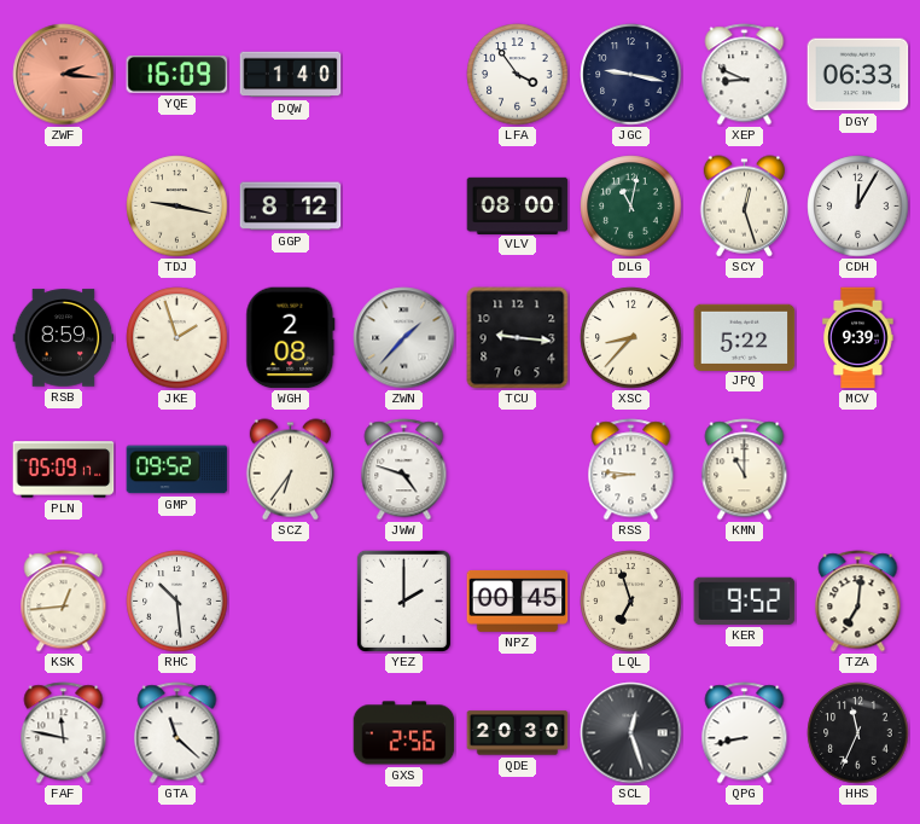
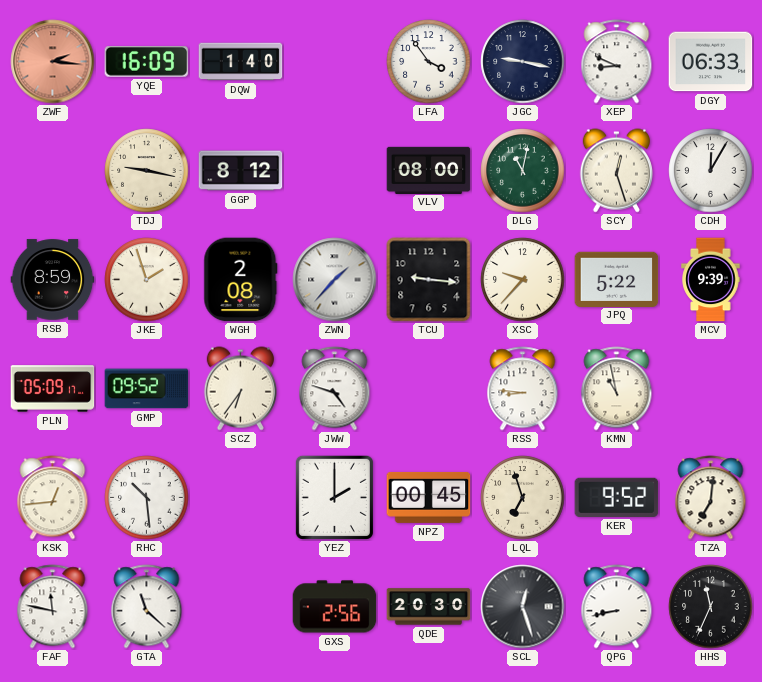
XSC: 8:37 -> 9:37 (523, 280)
KMN: 11:00 -> 10:58 (617, 389)
